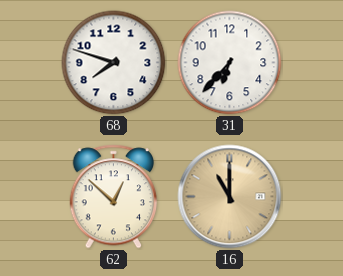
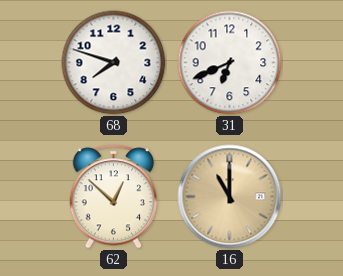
31: 6:37 -> 6:41 (230, 63)
